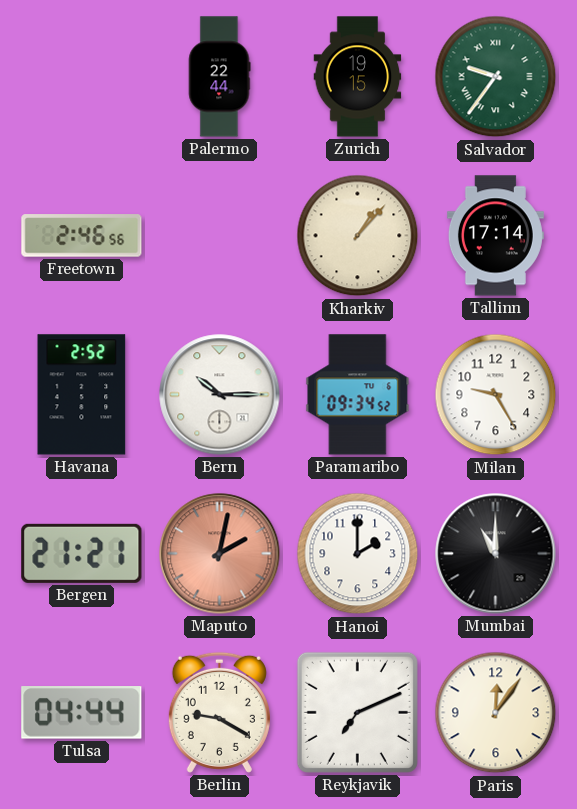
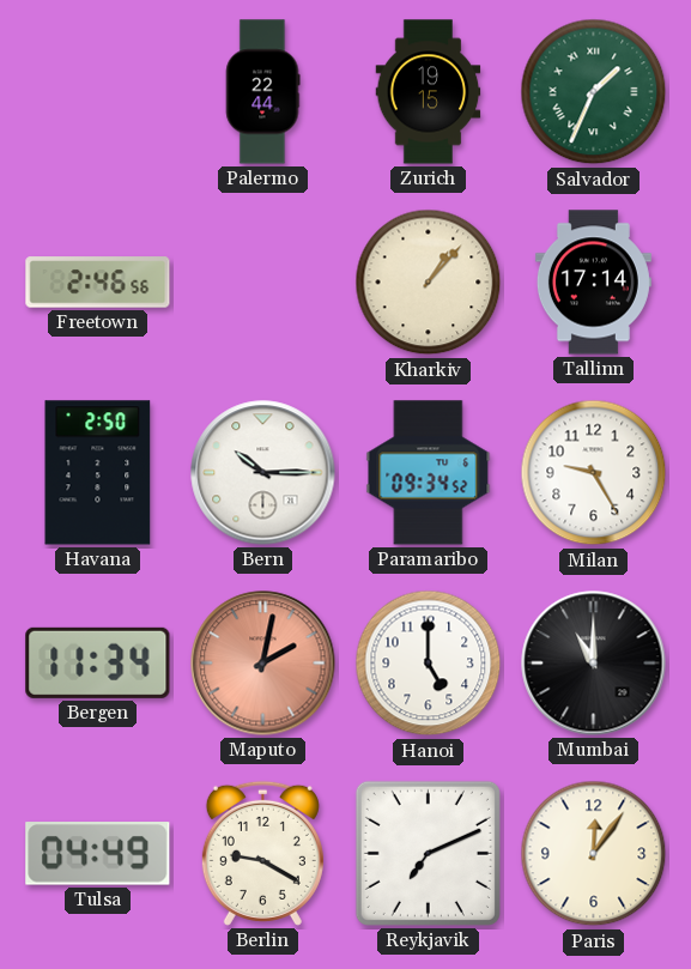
Salvador: 9:36 -> 1:34 (594, 92)
Havana: 2:52 -> 2:50 (98, 473)
Bergen: 21:21 -> 11:34 (98, 662)
Hanoi: 2:00 -> 5:00 (429, 664)
Tulsa: 04:44 -> 04:49 (98, 854)
